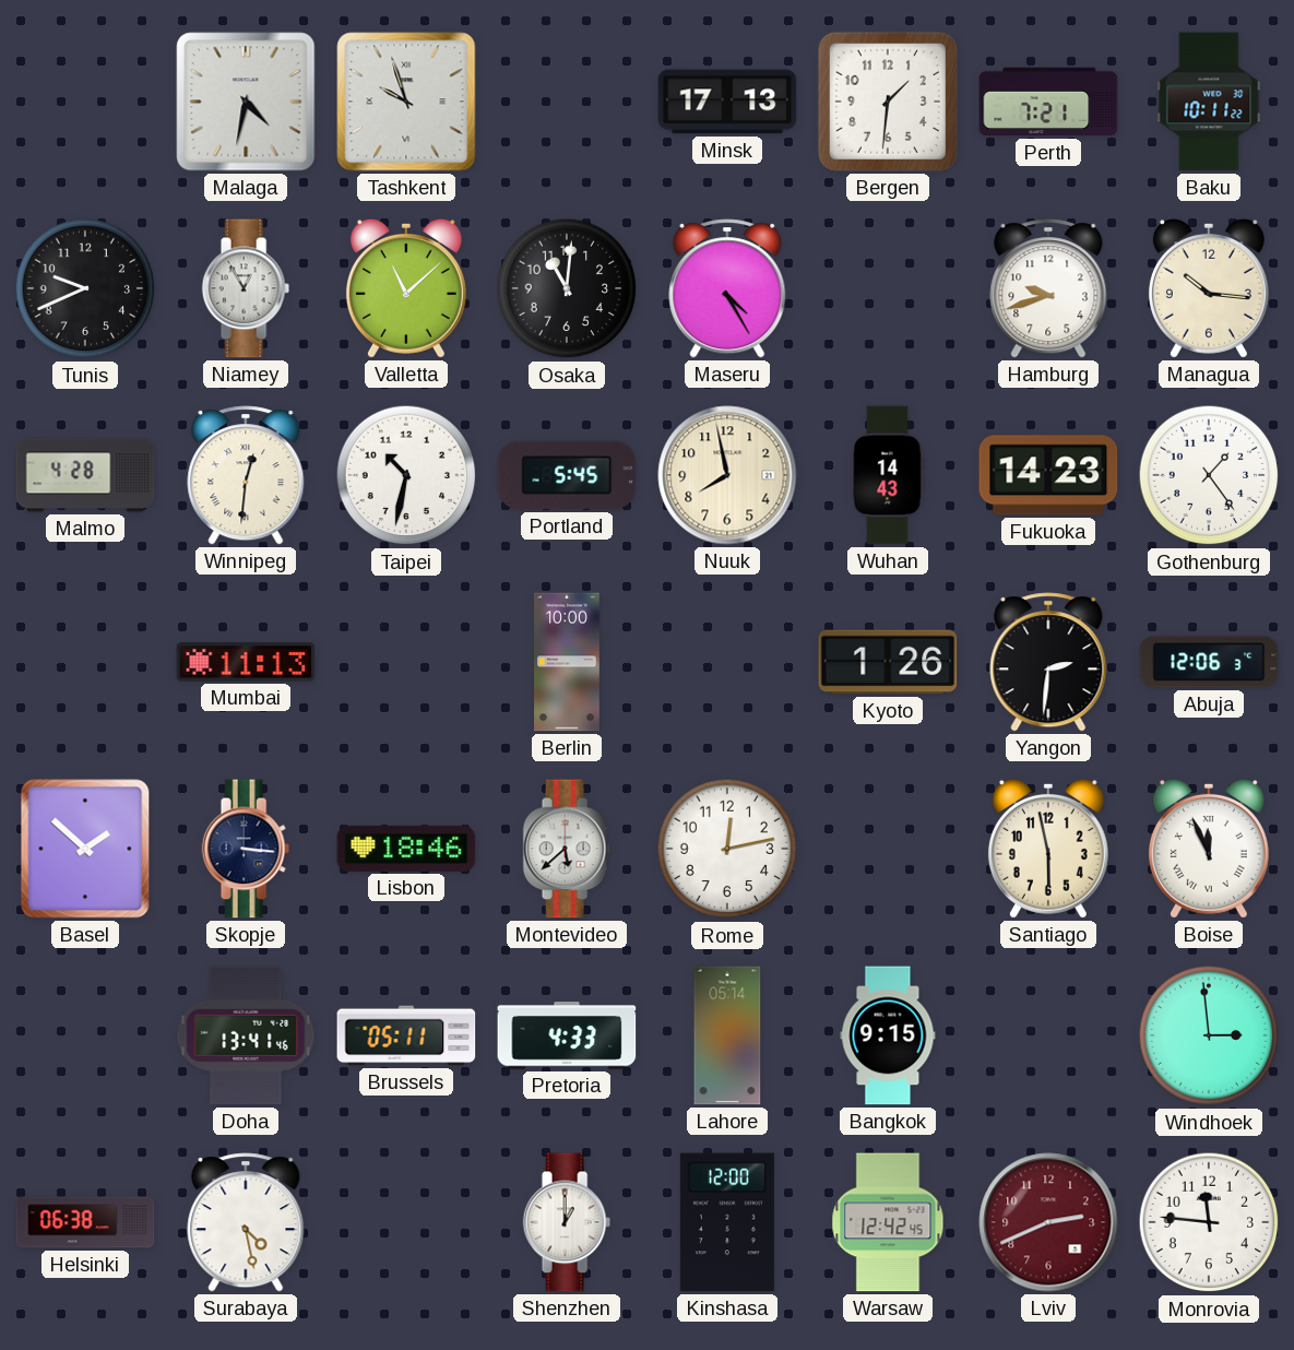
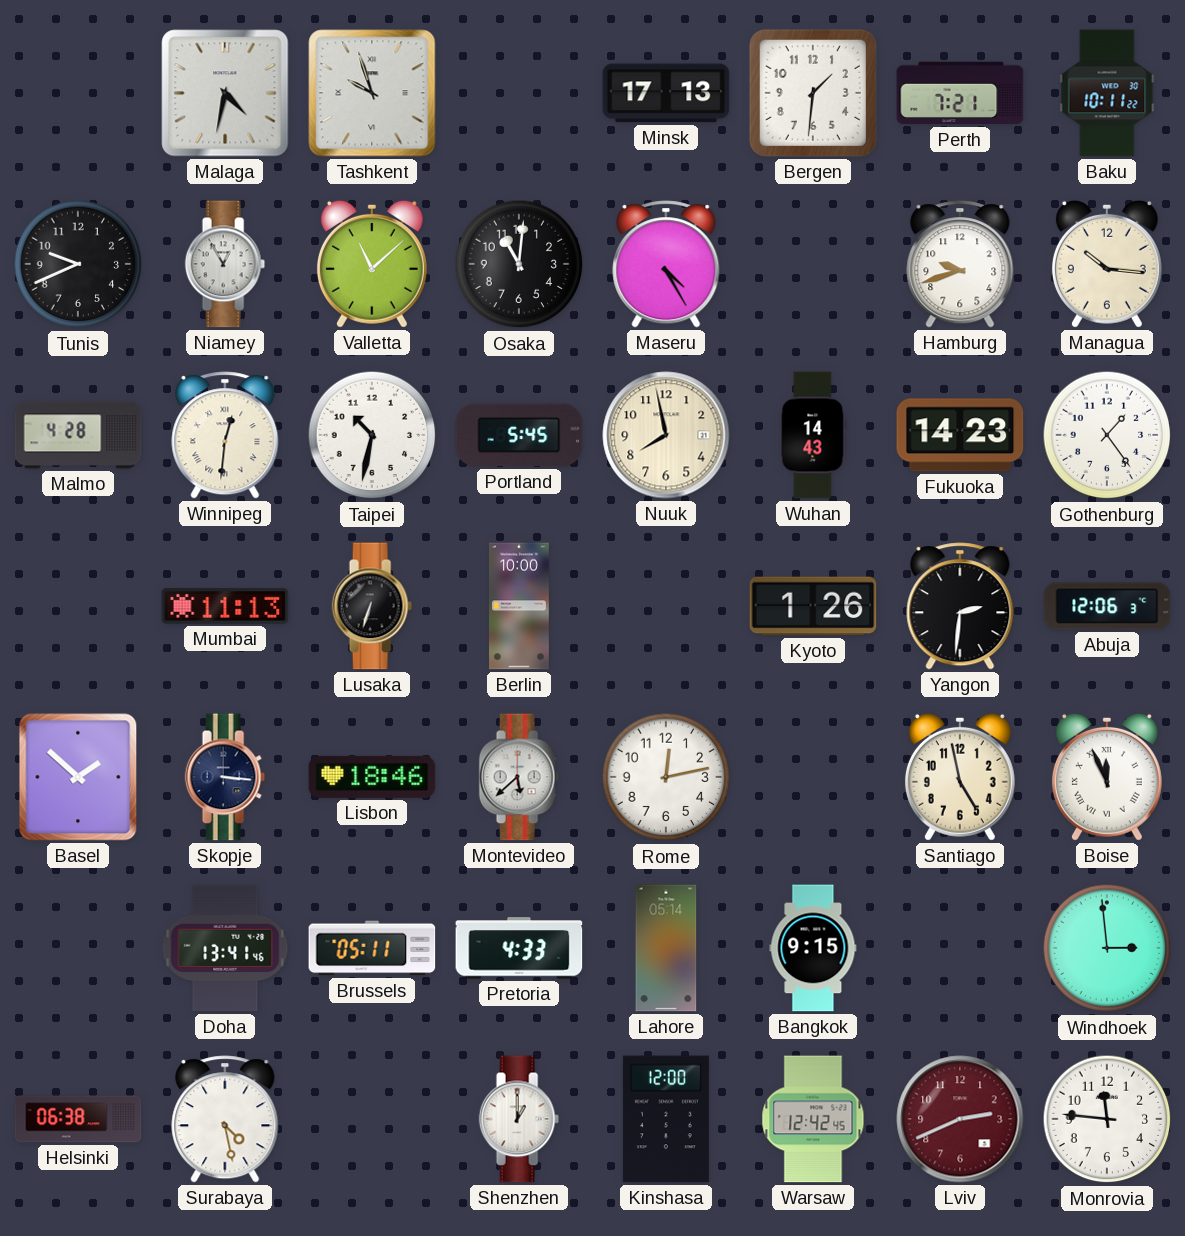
Lusaka: none -> 6:33 (372, 606)
Santiago: 5:58 -> 4:58 (960, 777)
